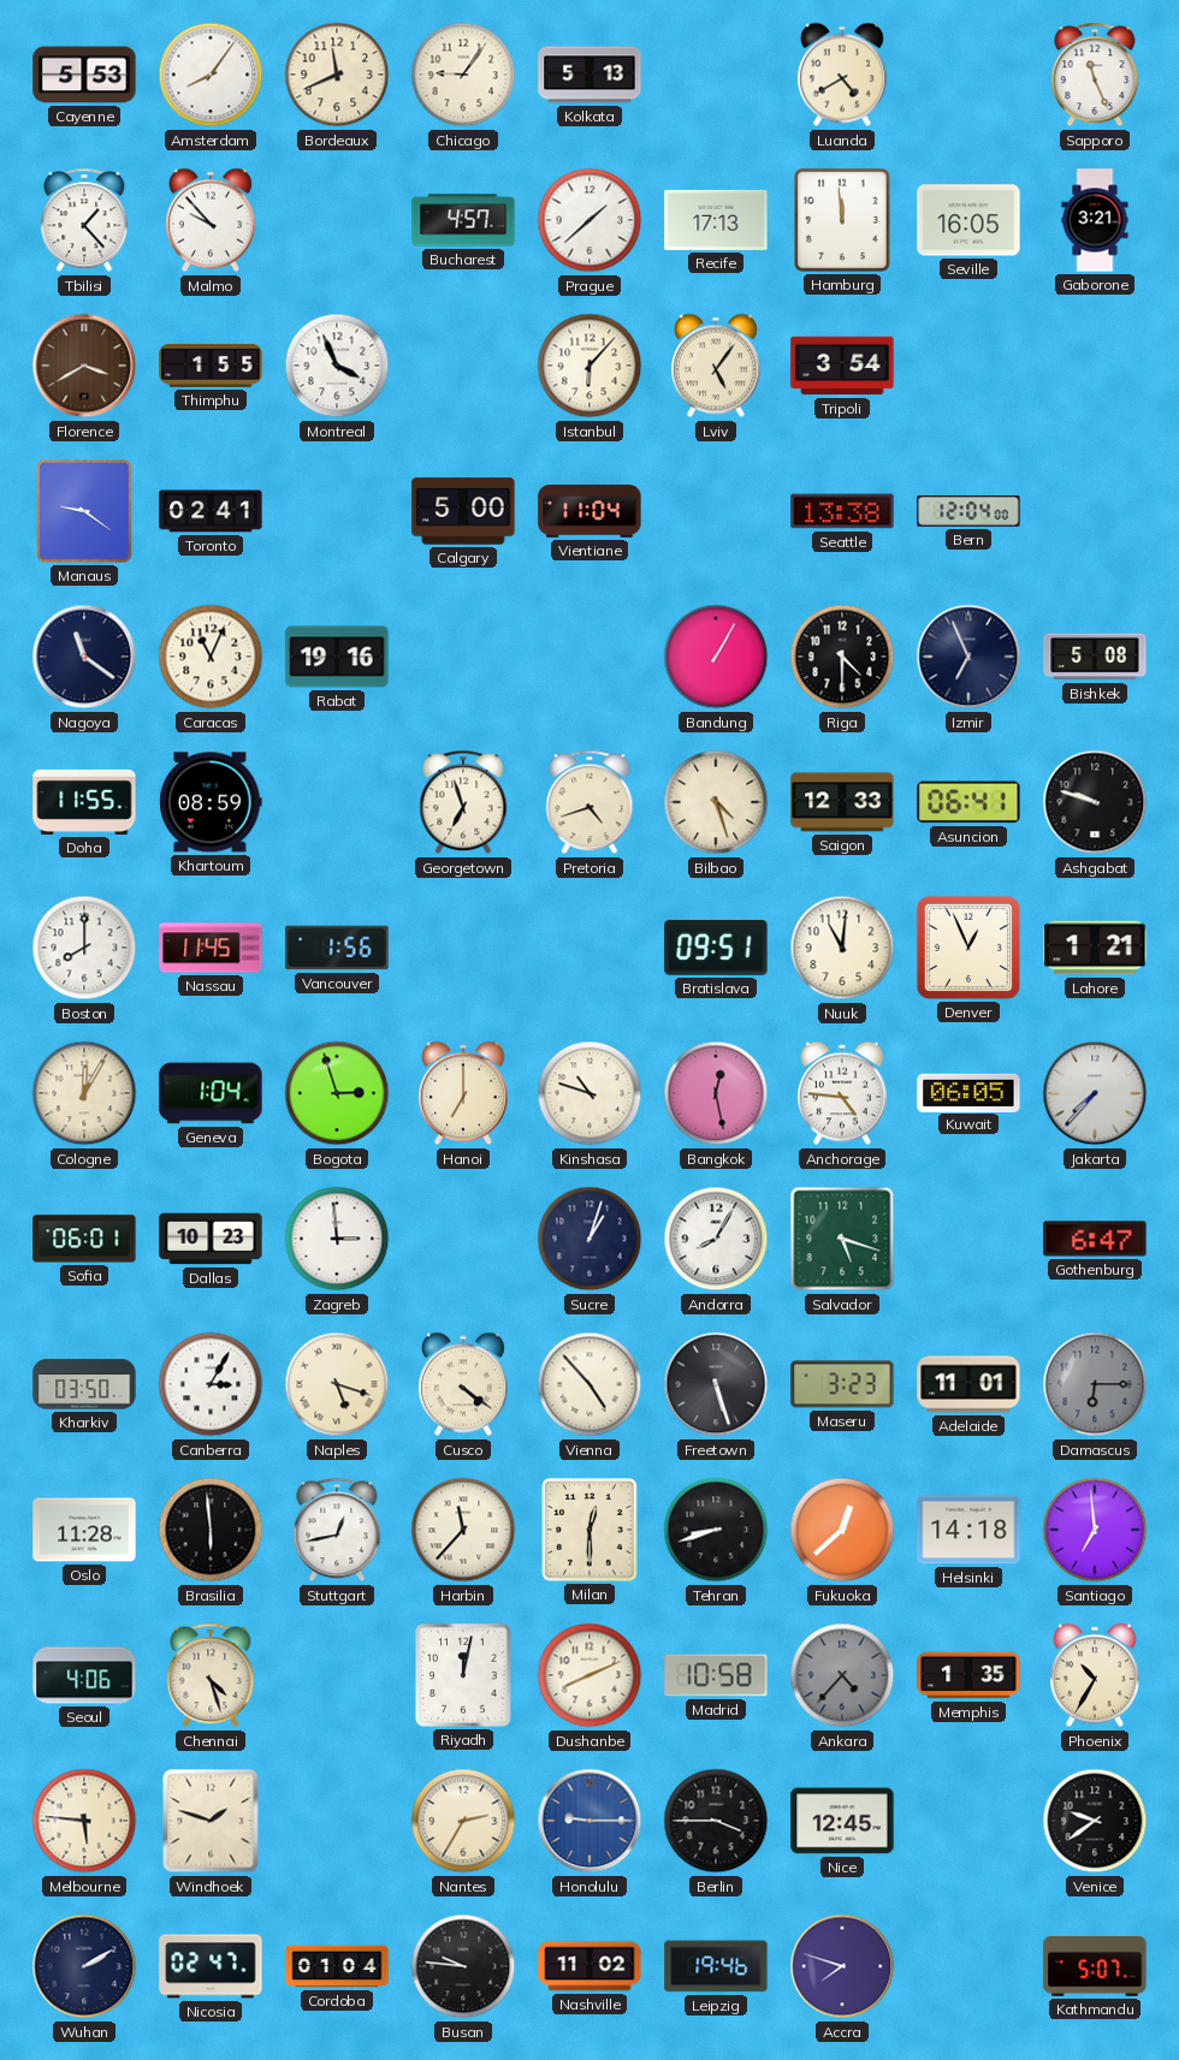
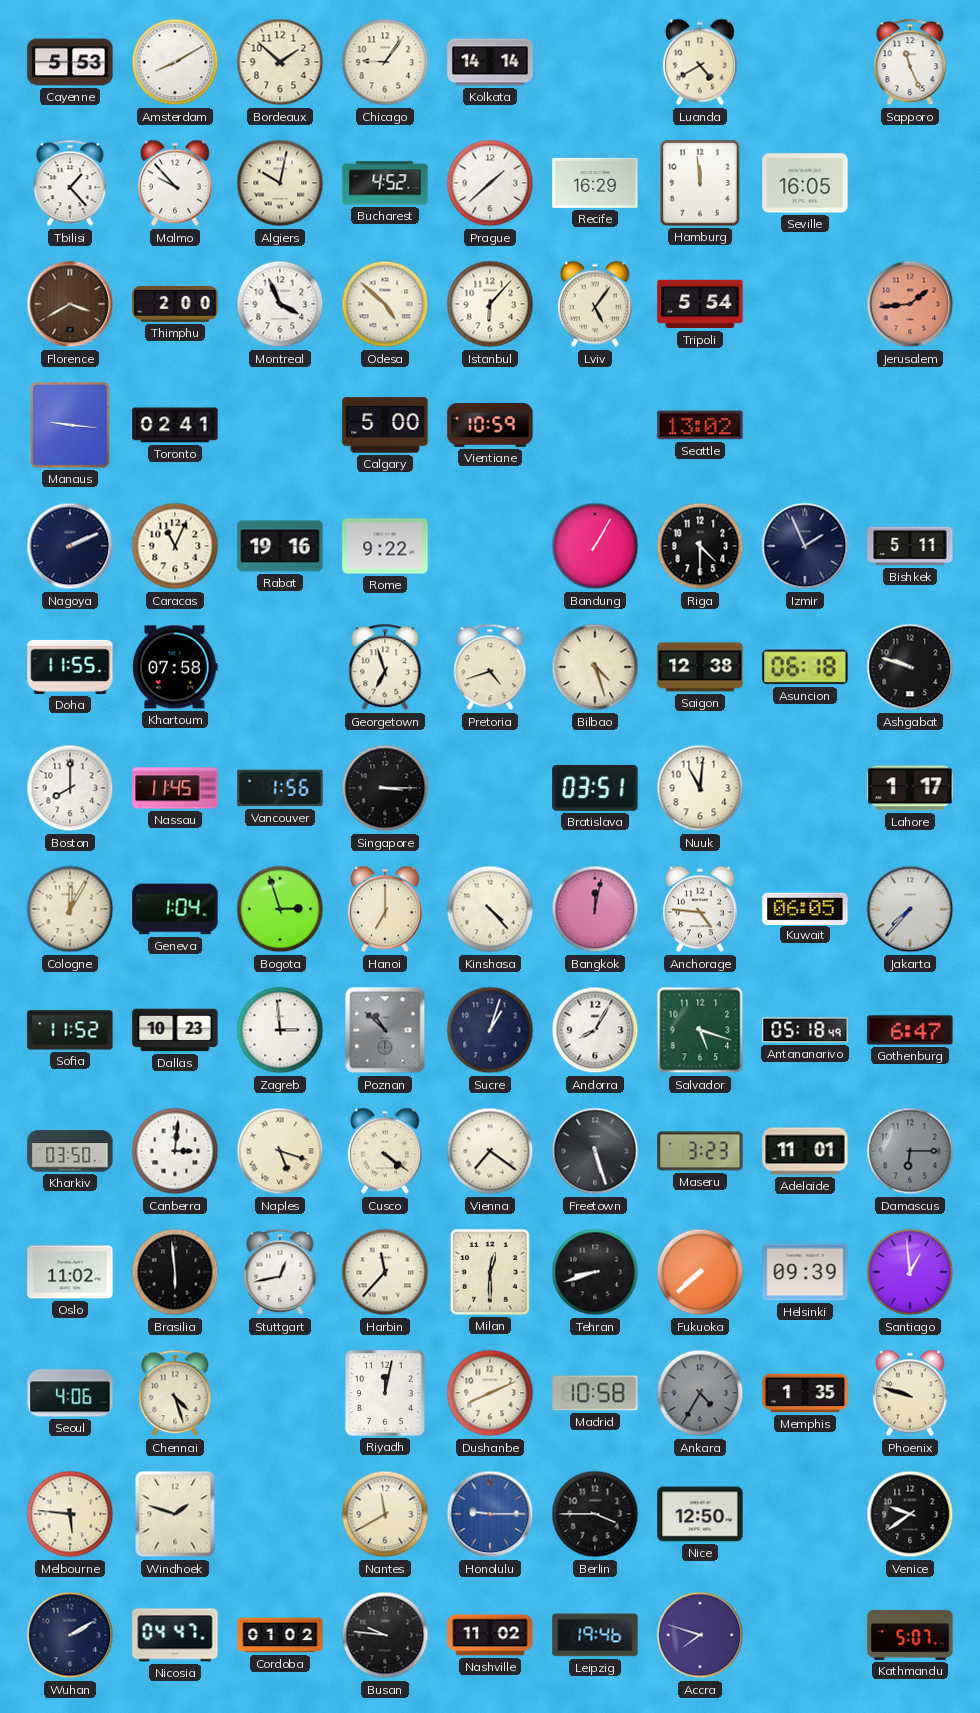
Amsterdam: 8:06 -> 8:10 (175, 62)
Bordeaux: 11:41 -> 1:52 (280, 62)
Kolkata: 5:13 -> 14:14 (490, 62)
Algiers: none -> 10:02 (280, 183)
Bucharest: 4:57 -> 4:52 (385, 183)
Recife: 17:13 -> 16:29 (595, 183)
Gaborone: 3:21 -> none (1095, 220)
Thimphu: 1:55 -> 2:00 (175, 304)
Odesa: none -> 4:52 (385, 304)
Tripoli: 3:54 -> 5:54 (700, 304)
Jerusalem: none -> 1:44 (910, 304)
Manaus: 9:21 -> 9:16 (70, 425)
Vientiane: 11:04 -> 10:59 (490, 426)
Seattle: 13:38 -> 13:02 (700, 425)
Bern: 12:04 -> none (968, 511)
Nagoya: 11:21 -> 2:11 (70, 546)
Rome: none -> 9:22 (385, 546)
Izmir: 6:56 -> 1:56 (805, 546)
Bishkek: 5:08 -> 5:11 (910, 546)
Khartoum: 08:59 -> 07:58 (175, 667)
Saigon: 12:33 -> 12:38 (700, 667)
Asuncion: 06:41 -> 06:18 (805, 667)
Singapore: none -> 3:15 (385, 788)
Bratislava: 09:51 -> 03:51 (595, 788)
Denver: 12:56 -> none (968, 948)
Lahore: 1:21 -> 1:17 (910, 788)
Kinshasa: 10:48 -> 4:23 (490, 909)
Bangkok: 12:28 -> 12:02 (595, 909)
Sofia: 06:01 -> 11:52 (70, 1030)
Poznan: none -> 10:52 (385, 1030)
Antananarivo: none -> 05:18 (805, 1030)
Canberra: 3:05 -> 3:01 (175, 1151)
Vienna: 4:53 -> 7:21 (490, 1151)
Oslo: 11:28 -> 11:02 (70, 1272)
Fukuoka: 12:38 -> 7:38 (700, 1272)
Helsinki: 14:18 -> 09:39 (805, 1272)
Santiago: 6:59 -> 12:59 (910, 1272)
Ankara: 4:37 -> 4:35 (700, 1393)
Phoenix: 10:35 -> 9:48 (910, 1393)
Nantes: 2:35 -> 11:40 (385, 1514)
Nice: 12:45 -> 12:50 (700, 1514)
Nicosia: 02:47 -> 04:47 (175, 1635)
Cordoba: 01:04 -> 01:02 (280, 1635)
